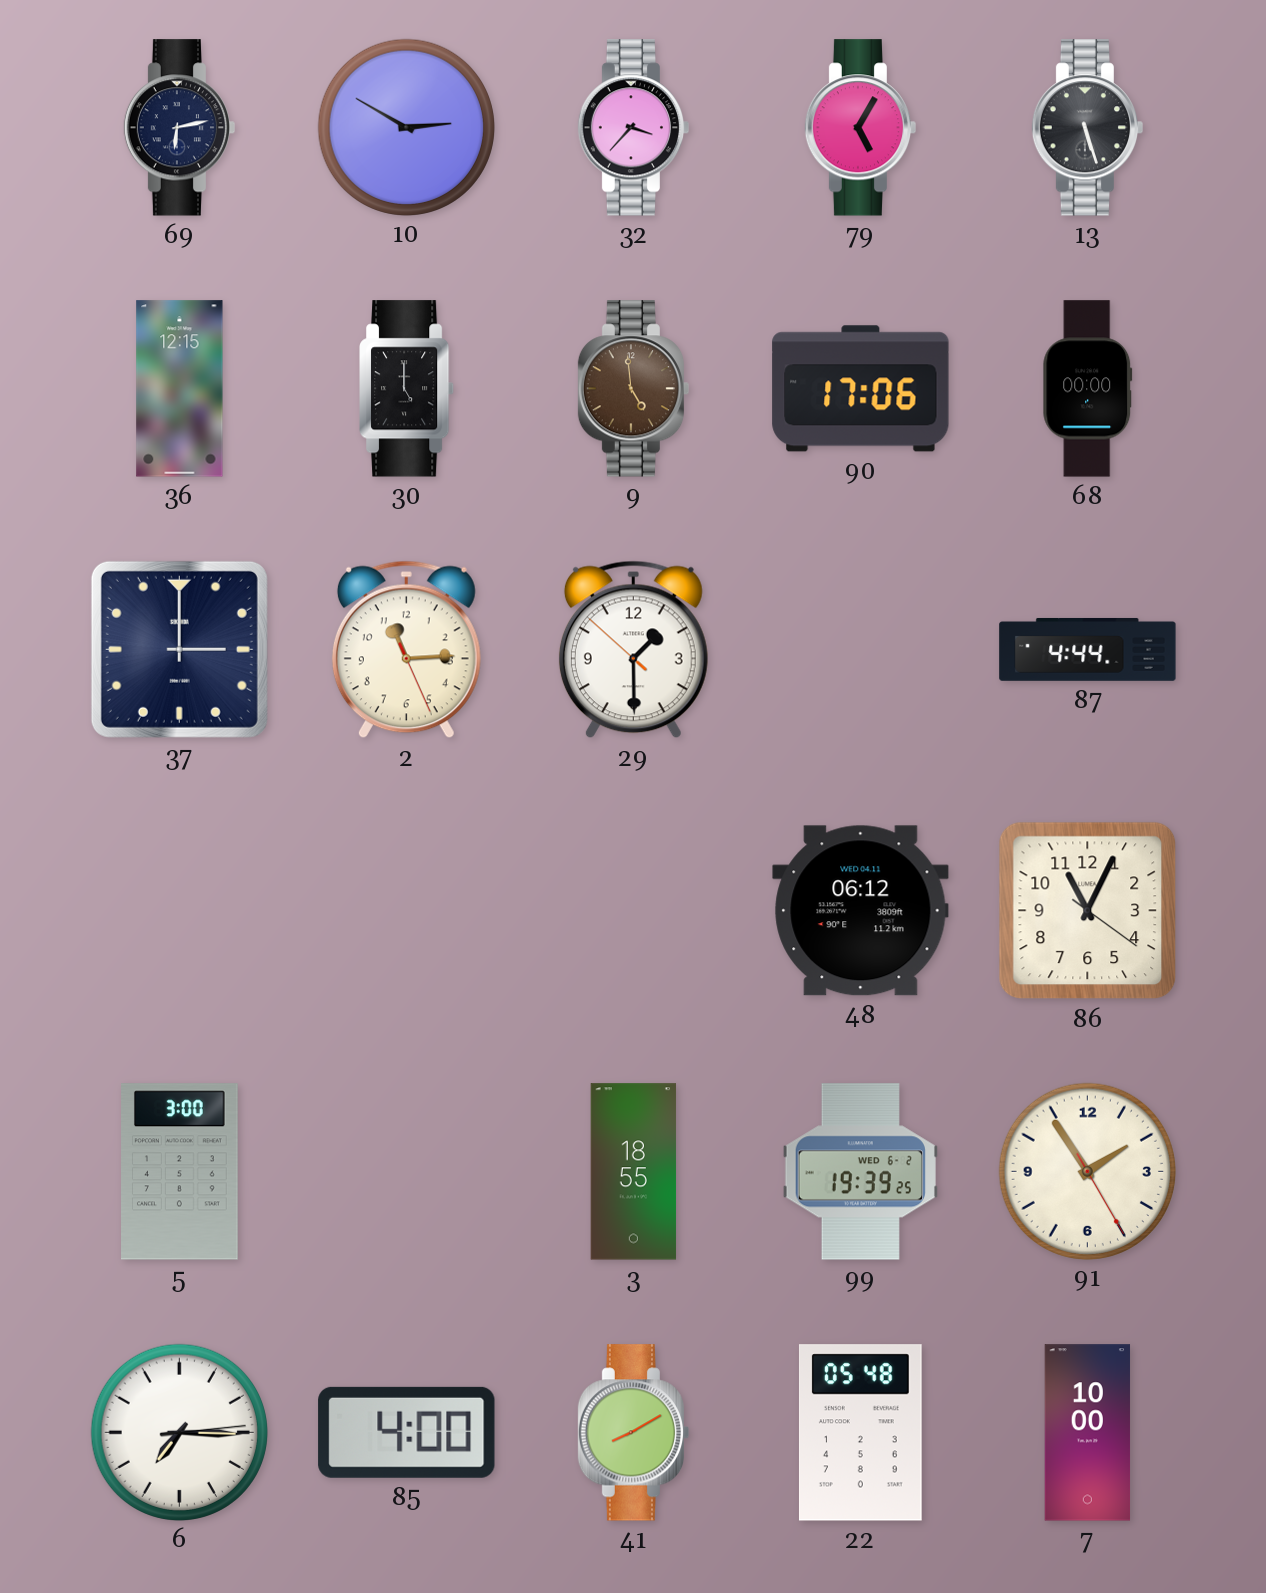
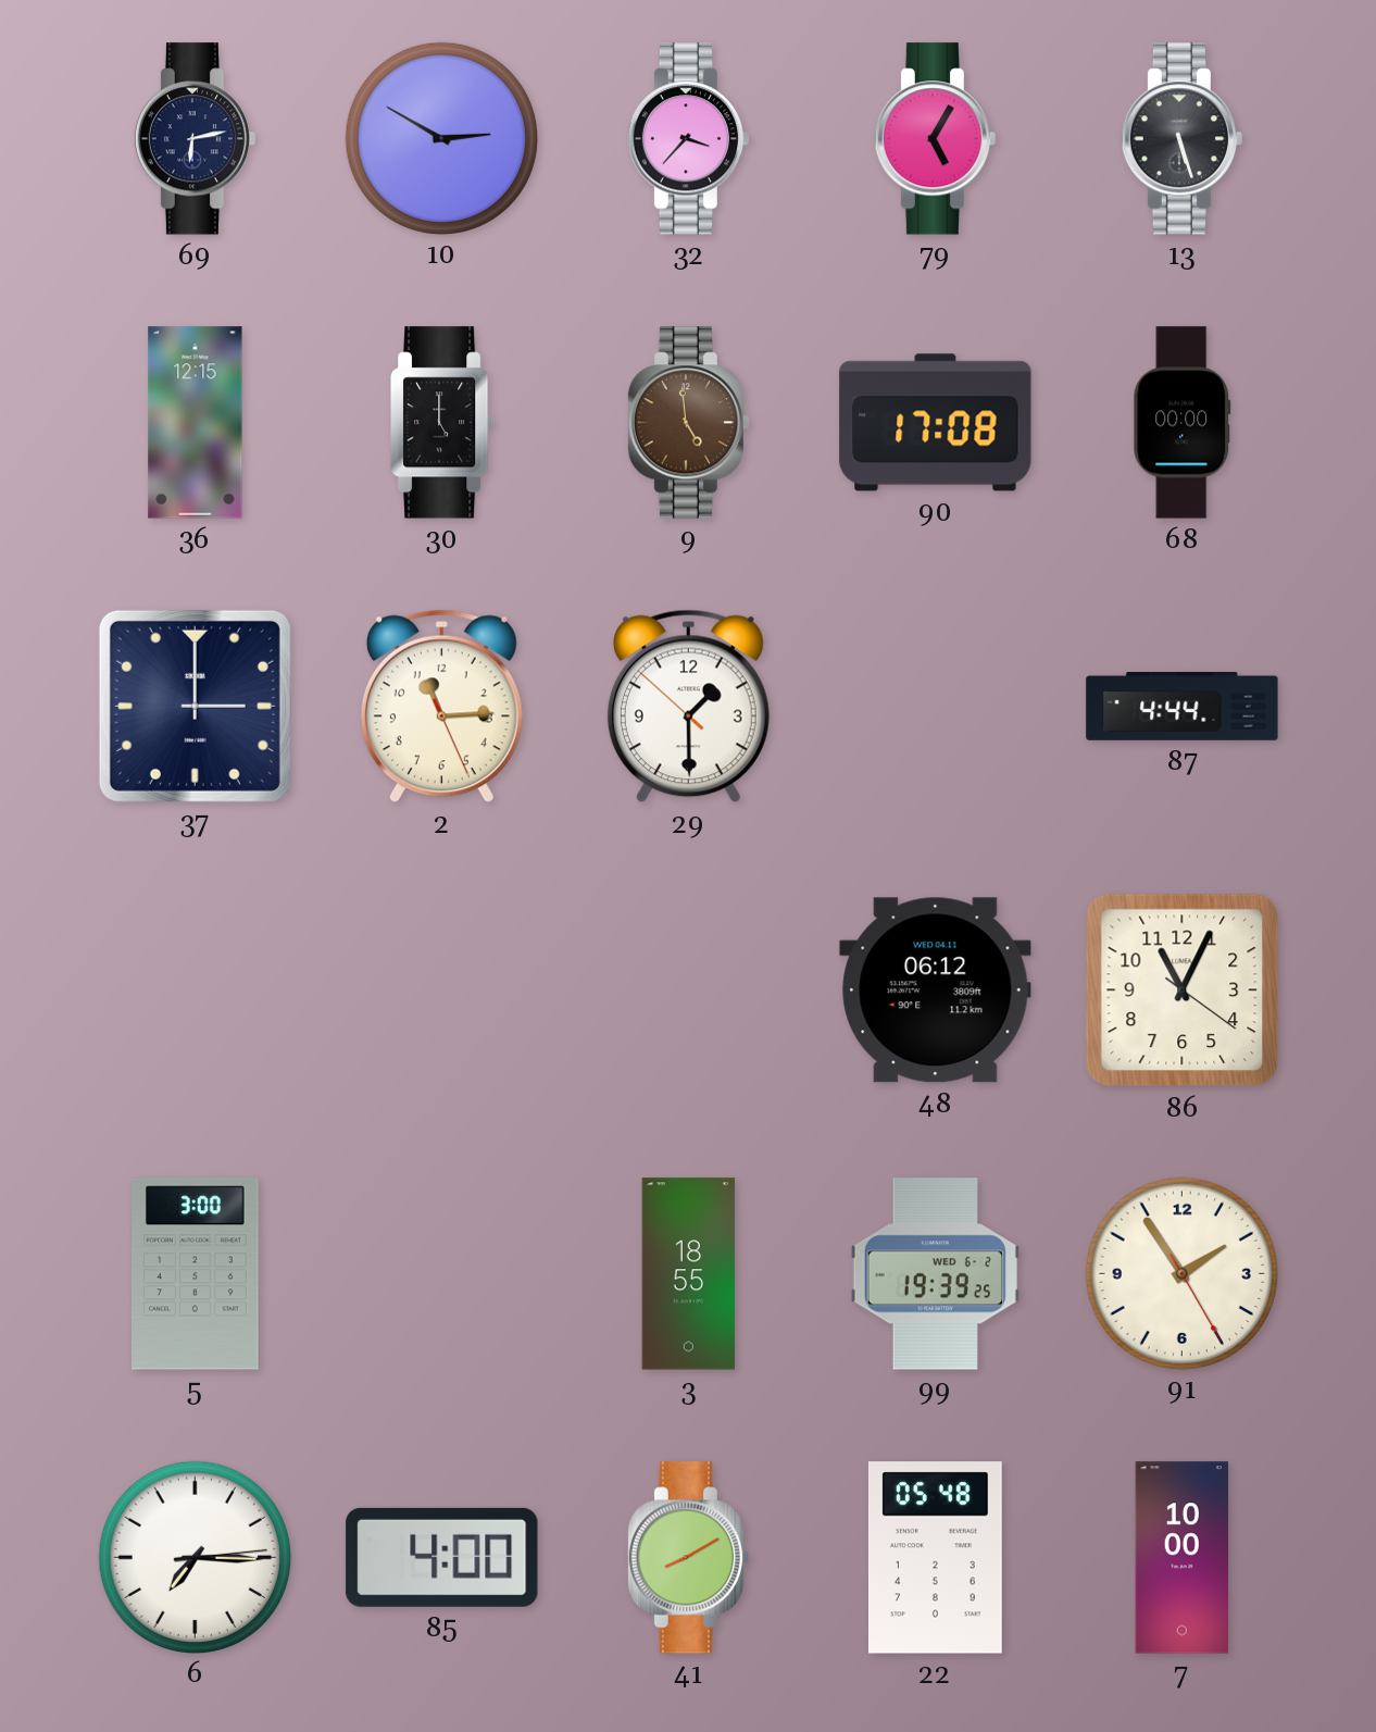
90: 17:06 -> 17:08 (936, 423)
